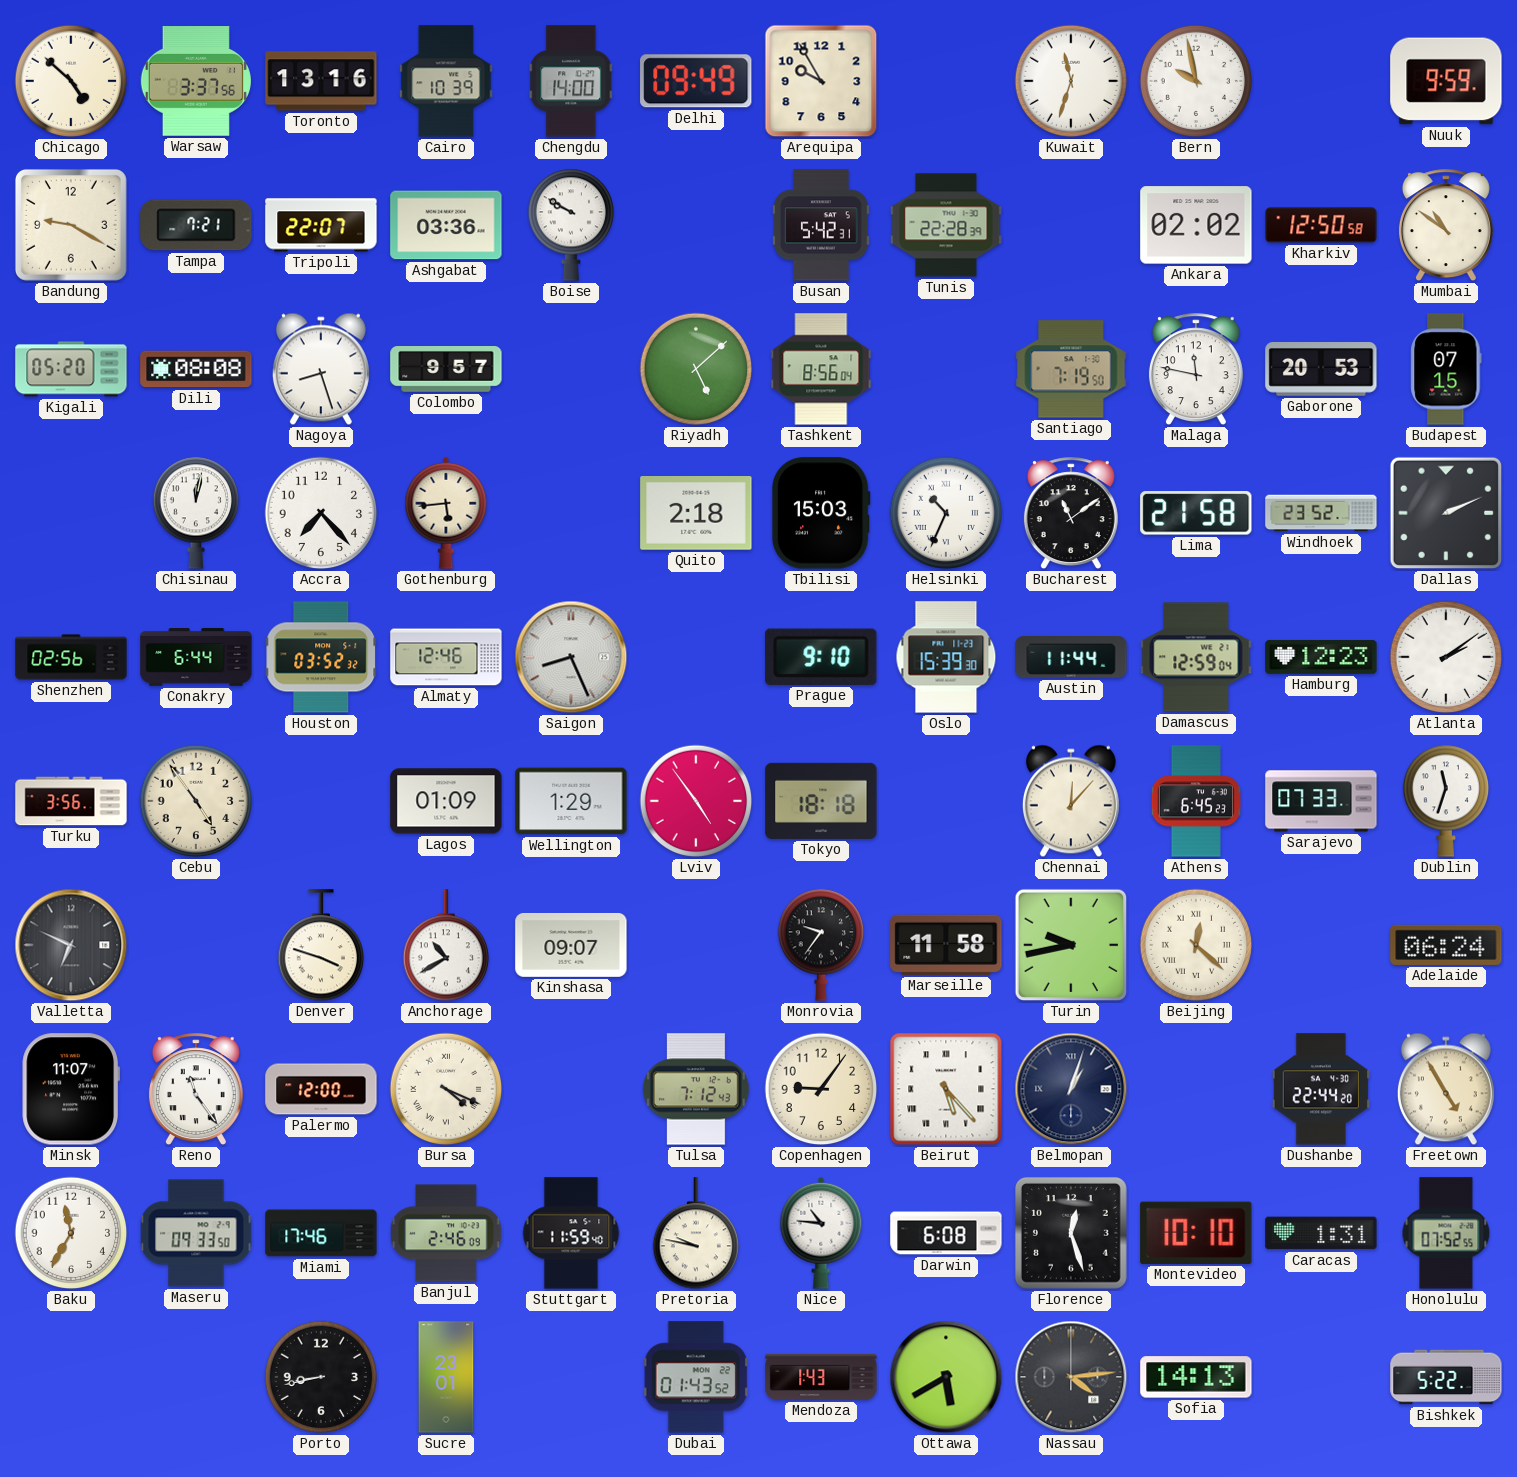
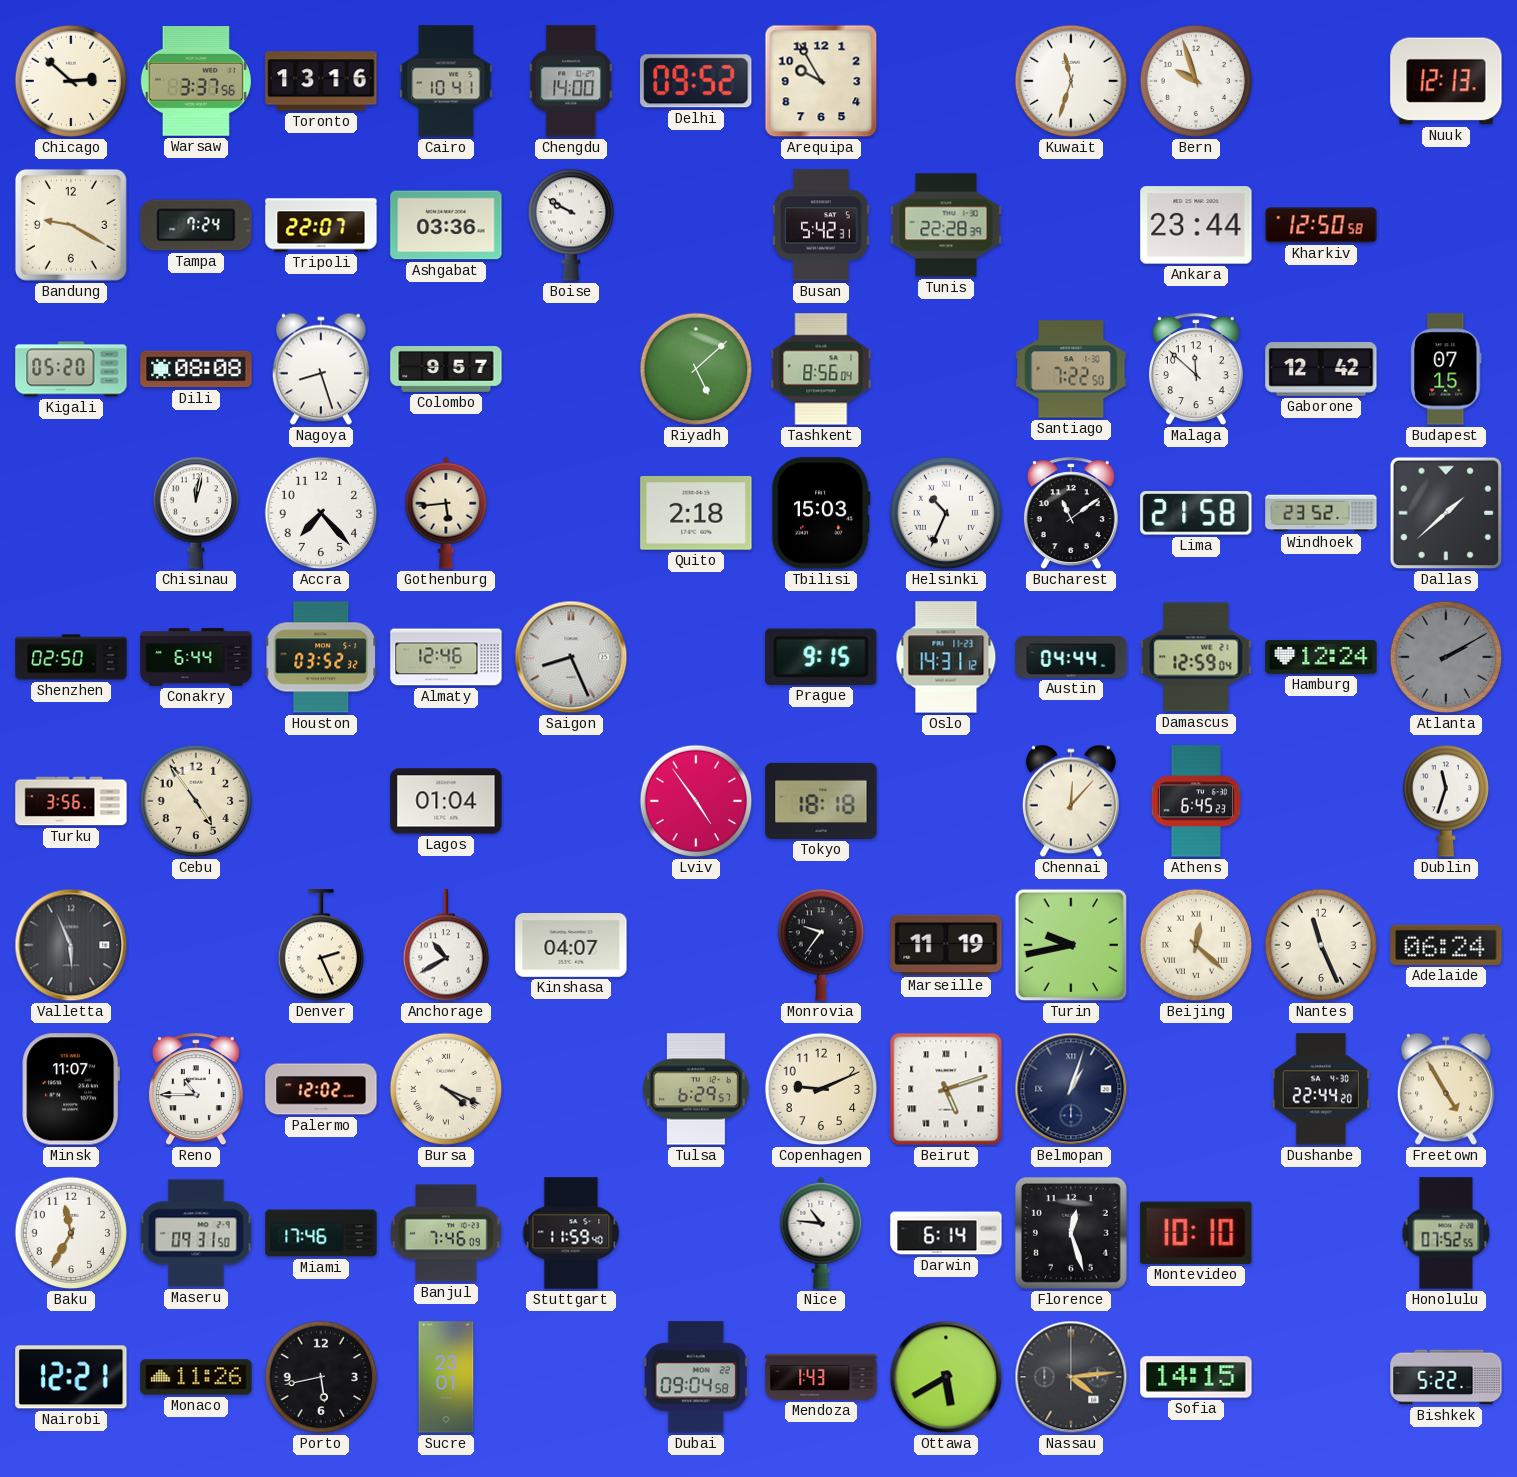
Chicago: 4:52 -> 2:52 (71, 81)
Cairo: 10:39 -> 10:41 (446, 81)
Delhi: 09:49 -> 09:52 (696, 81)
Bern: 9:58 -> 9:57 (1196, 81)
Nuuk: 9:59 -> 12:13 (1446, 81)
Tampa: 7:21 -> 7:24 (196, 225)
Ankara: 02:02 -> 23:44 (1196, 225)
Mumbai: 10:51 -> none (1446, 226)
Santiago: 7:19 -> 7:22 (1071, 369)
Malaga: 11:47 -> 11:52 (1196, 370)
Gaborone: 20:53 -> 12:42 (1321, 369)
Dallas: 2:11 -> 1:38 (1446, 513)
Shenzhen: 02:56 -> 02:50 (71, 657)
Prague: 9:10 -> 9:15 (821, 657)
Oslo: 15:39 -> 14:31 (946, 657)
Austin: 11:44 -> 04:44 (1071, 658)
Hamburg: 12:23 -> 12:24 (1321, 657)
Atlanta: 2:09 -> 2:10 (1446, 657)
Atlanta dial: white -> grey (1446, 657)
Lagos: 01:09 -> 01:04 (446, 801)
Wellington: 1:29 -> none (571, 801)
Sarajevo: 07:33 -> none (1321, 801)
Valletta: 6:49 -> 5:56 (71, 945)
Denver: 3:48 -> 2:26 (320, 946)
Kinshasa: 09:07 -> 04:07 (571, 945)
Marseille: 11:58 -> 11:19 (946, 945)
Nantes: none -> 11:26 (1321, 945)
Reno: 11:24 -> 10:45 (196, 1090)
Palermo: 12:00 -> 12:02 (321, 1089)
Tulsa: 7:12 -> 6:29 (696, 1089)
Copenhagen: 9:06 -> 9:11 (821, 1089)
Beirut: 5:23 -> 5:12 (946, 1089)
Maseru: 09:33 -> 09:31 (196, 1233)
Banjul: 2:46 -> 7:46 (446, 1233)
Pretoria: 9:47 -> none (695, 1234)
Darwin: 6:08 -> 6:14 (946, 1233)
Caracas: 1:31 -> none (1321, 1233)
Nairobi: none -> 12:21 (71, 1377)
Monaco: none -> 11:26 (196, 1377)
Porto: 8:43 -> 5:43 (321, 1377)
Dubai: 01:43 -> 09:04 (696, 1377)
Sofia: 14:13 -> 14:15 (1196, 1377)
